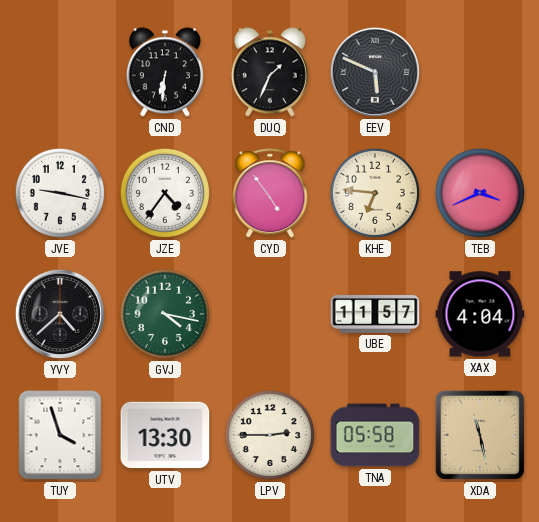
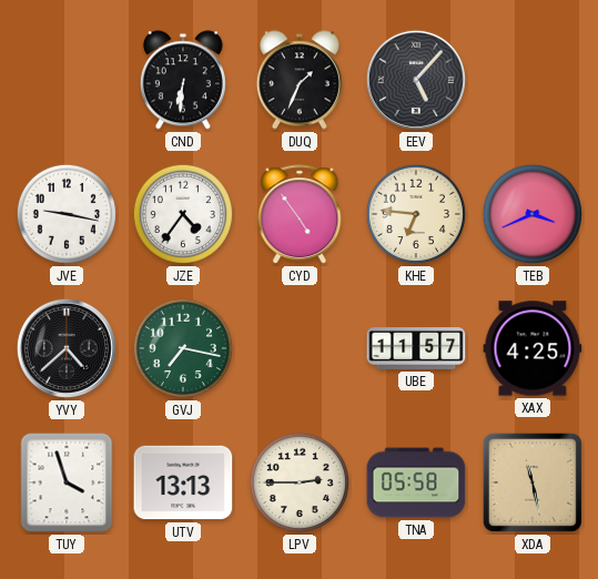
EEV: 5:49 -> 5:07 (416, 80)
GVJ: 4:17 -> 7:17 (183, 348)
XAX: 4:04 -> 4:25 (533, 348)
UTV: 13:30 -> 13:13 (183, 482)
